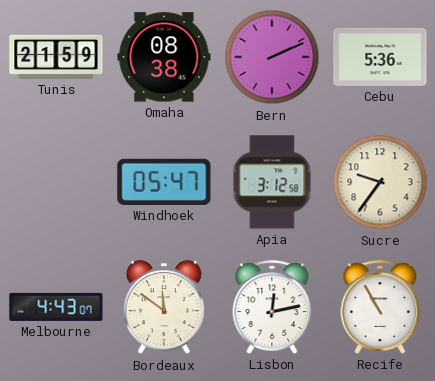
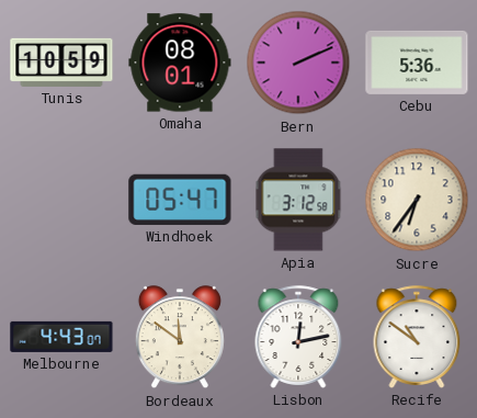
Tunis: 21:59 -> 10:59 (61, 63)
Omaha: 08:38 -> 08:01 (180, 63)
Sucre: 9:36 -> 6:36 (417, 200)
Recife: 10:55 -> 10:51 (417, 337)
